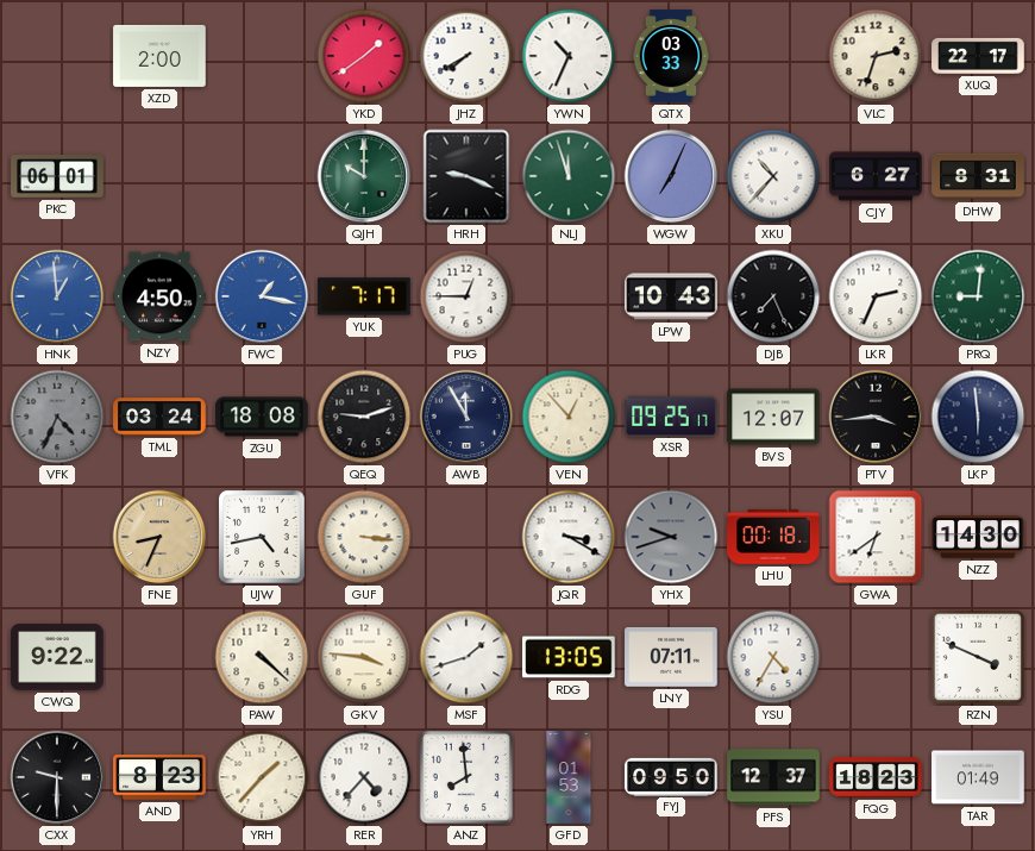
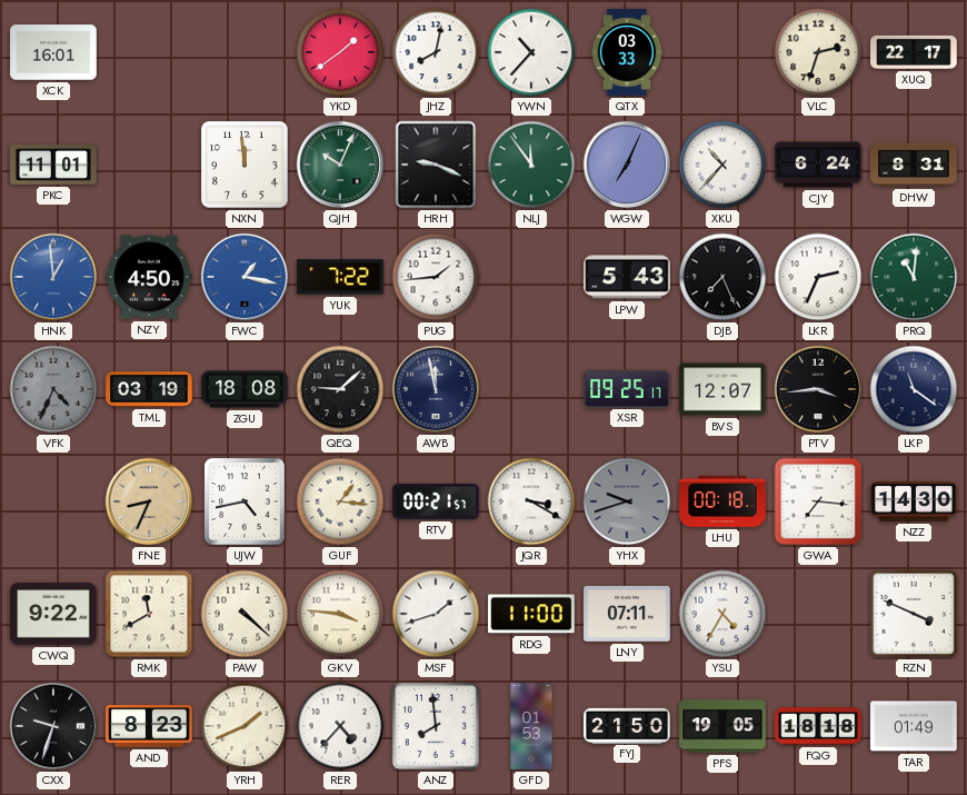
XCK: none -> 16:01 (53, 52)
XZD: 2:00 -> none (159, 56)
JHZ: 7:40 -> 8:02 (436, 52)
YWN: 10:34 -> 10:37 (531, 52)
PKC: 06:01 -> 11:01 (53, 165)
NXN: none -> 11:59 (245, 165)
QJH: 10:00 -> 10:04 (340, 165)
NLJ: 11:57 -> 11:54 (531, 165)
CJY: 6:27 -> 6:24 (818, 165)
YUK: 7:17 -> 7:22 (340, 277)
PUG: 12:45 -> 1:44 (436, 277)
LPW: 10:43 -> 5:43 (627, 277)
PRQ: 9:01 -> 11:01 (914, 277)
TML: 03:24 -> 03:19 (149, 389)
QEQ: 9:12 -> 9:08 (340, 389)
AWB: 11:55 -> 11:58 (436, 389)
VEN: 12:53 -> none (569, 417)
LKP: 5:59 -> 11:21 (914, 389)
GUF: 3:16 -> 1:16 (340, 501)
RTV: none -> 00:21 (436, 501)
GWA: 6:39 -> 7:16 (818, 501)
RMK: none -> 11:40 (149, 614)
RDG: 13:05 -> 11:00 (531, 614)
CXX: 9:30 -> 9:33 (53, 726)
YRH: 1:37 -> 1:41 (245, 726)
FYJ: 09:50 -> 21:50 (627, 725)
PFS: 12:37 -> 19:05 (722, 726)
FQG: 18:23 -> 18:18 (818, 726)
